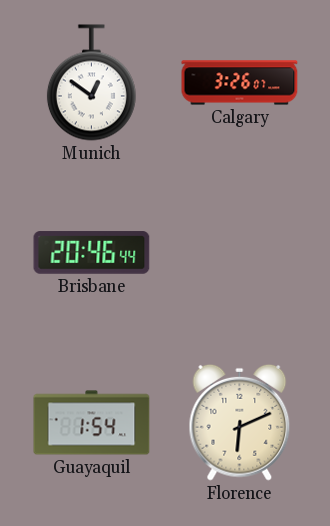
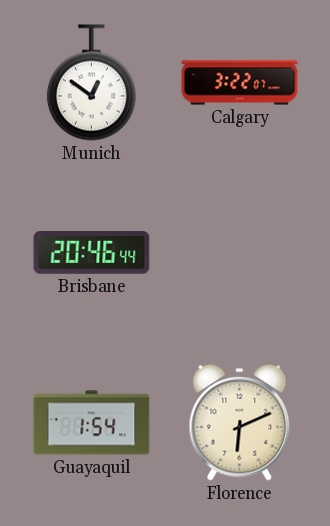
Calgary: 3:26 -> 3:22 (240, 83)
